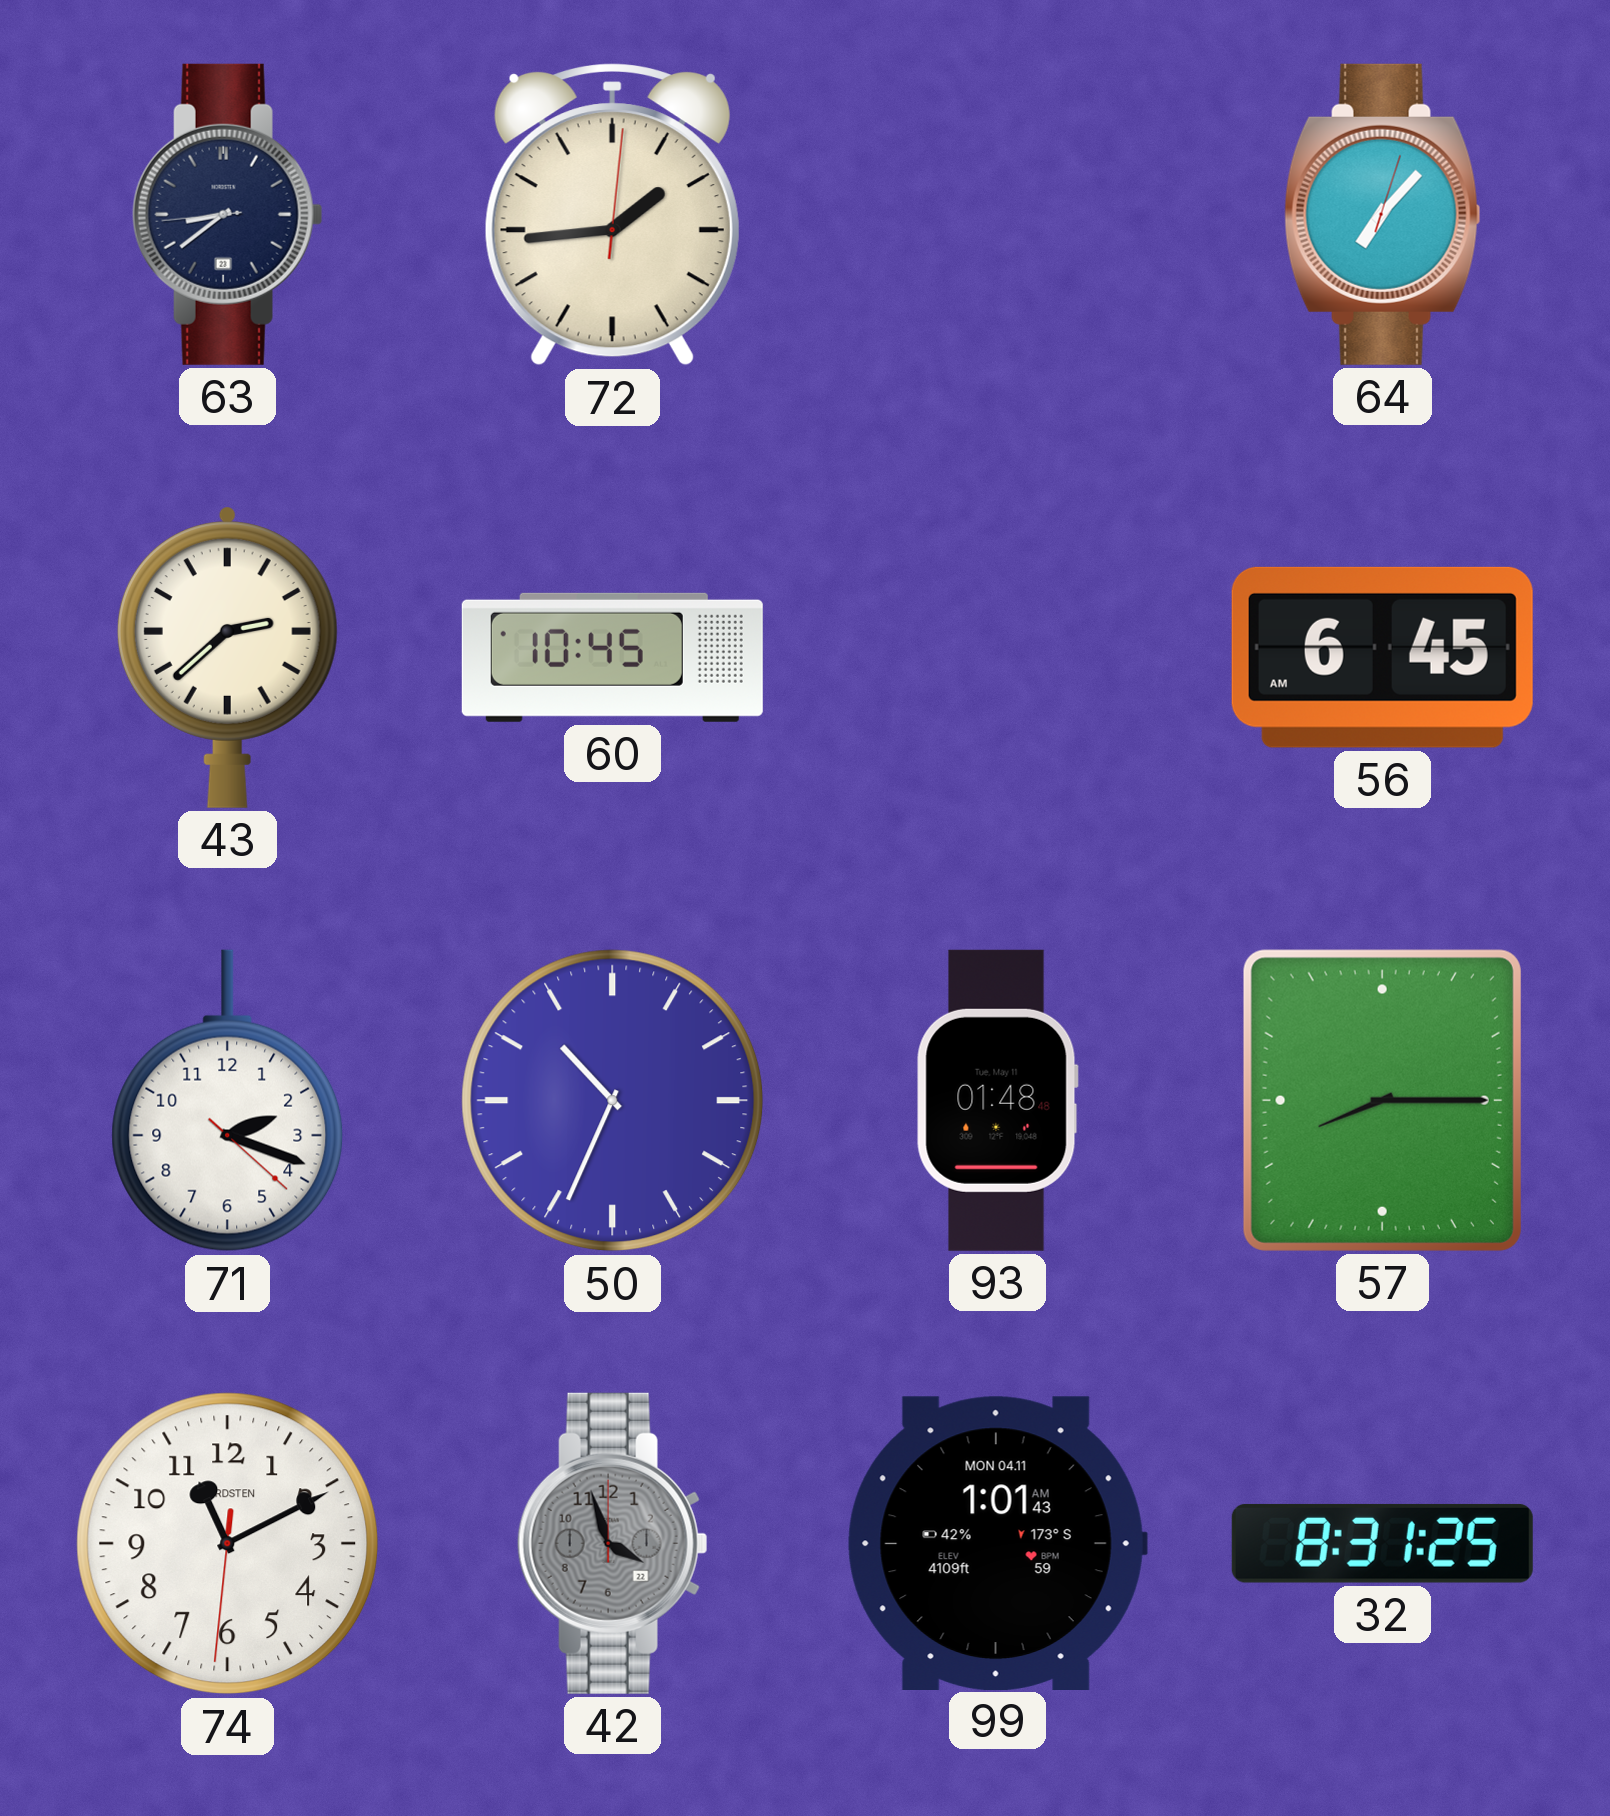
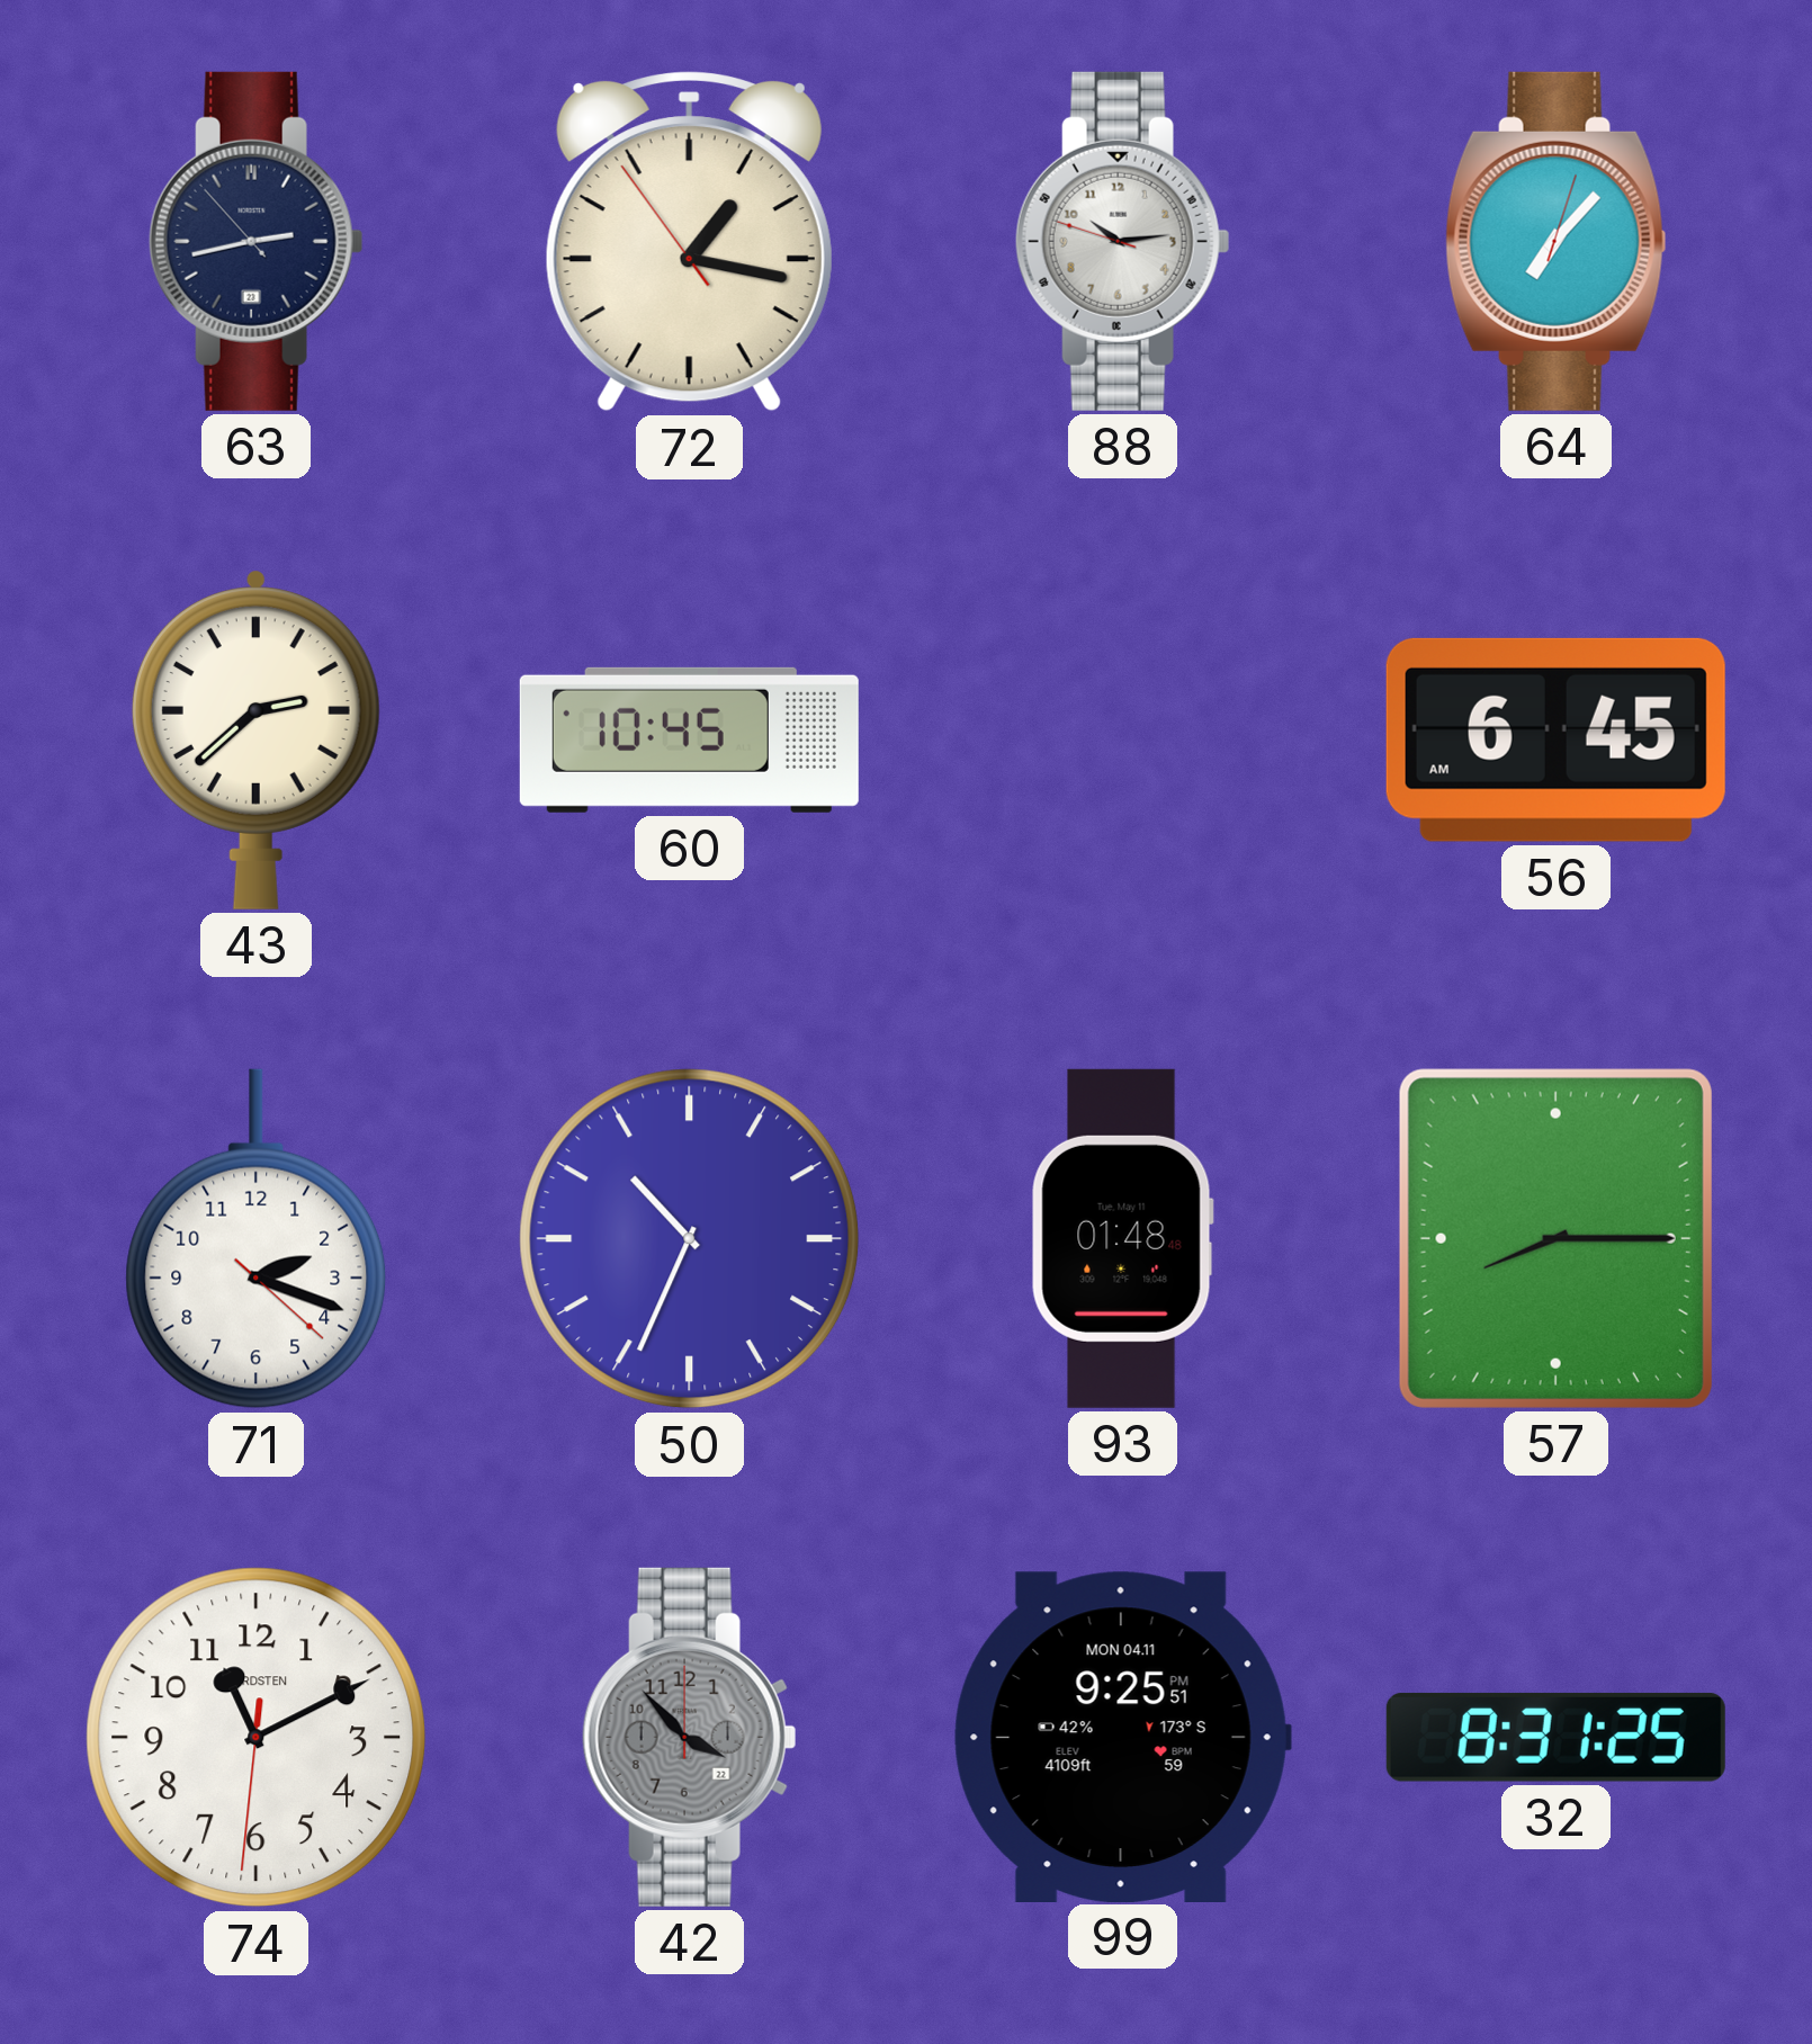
63: 8:38 -> 2:42 (255, 241)
72: 1:44 -> 1:16 (689, 242)
88: none -> 10:13 (1122, 241)
42: 3:57 -> 3:53 (689, 1737)
99: 1:01 -> 9:25 (1122, 1737)
